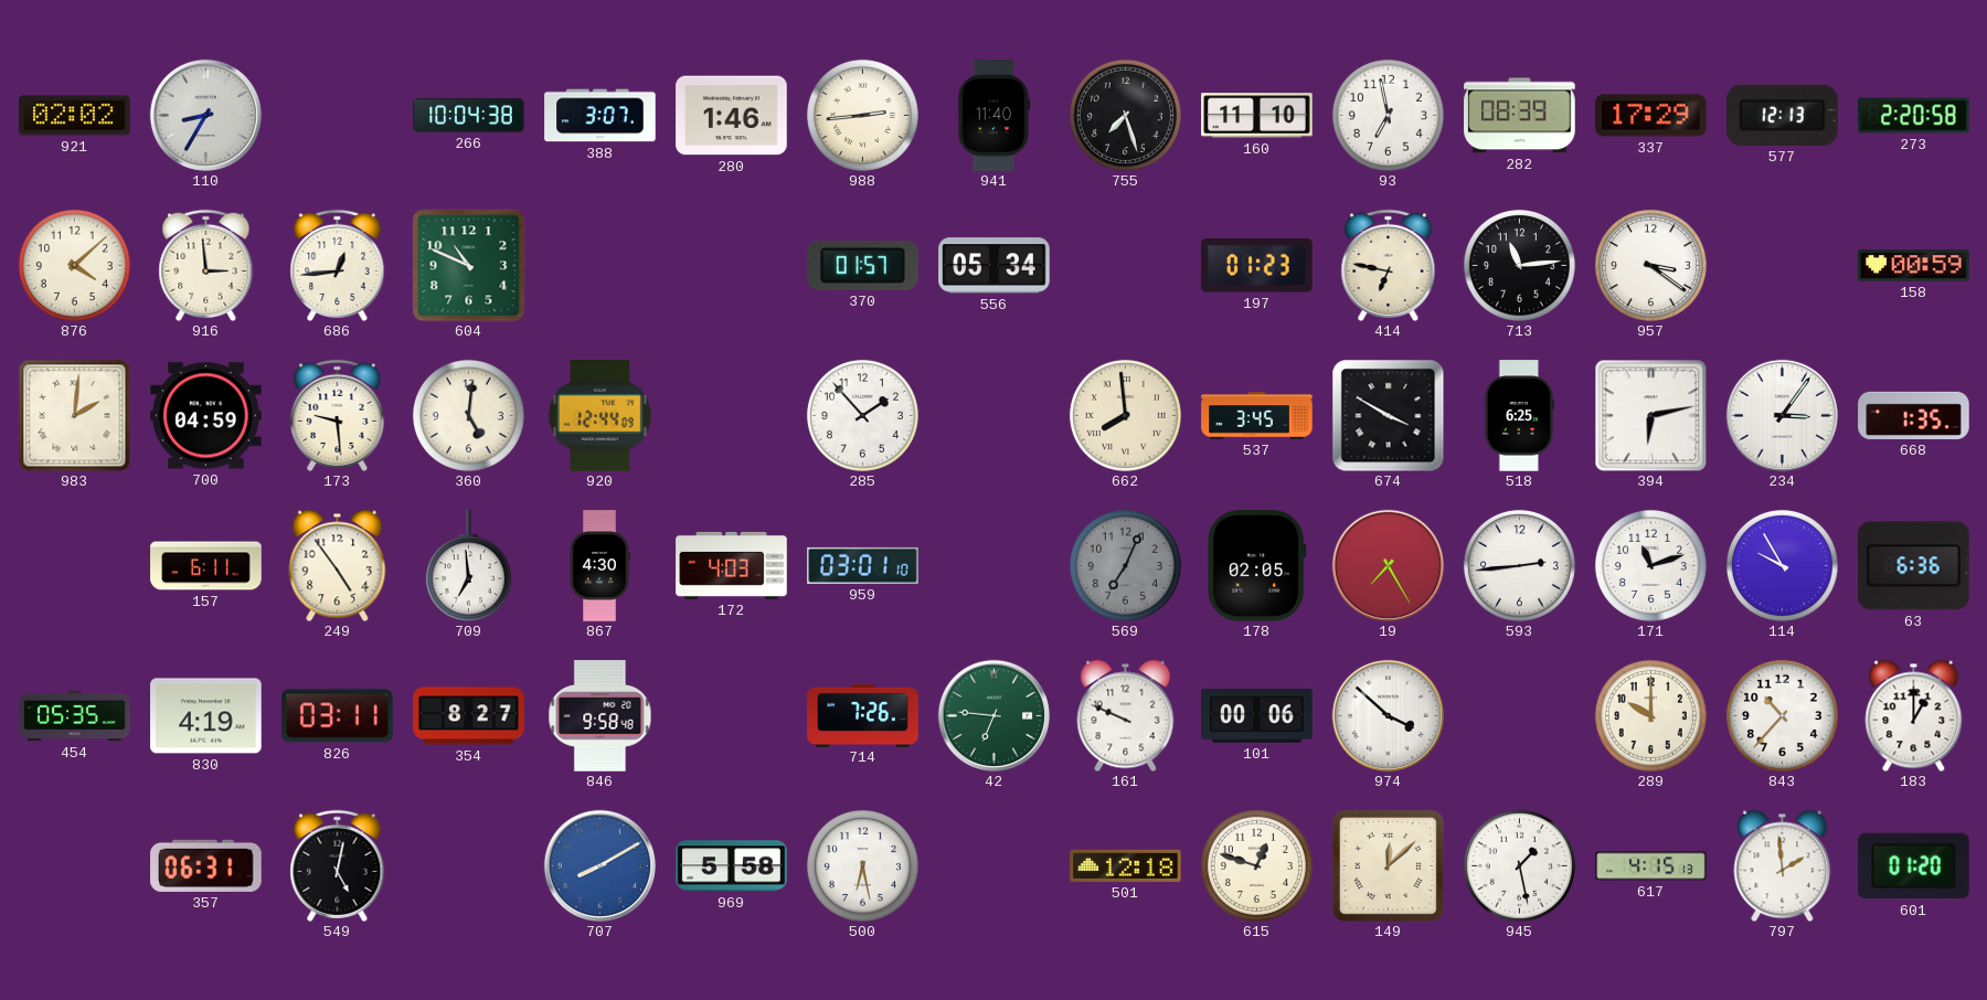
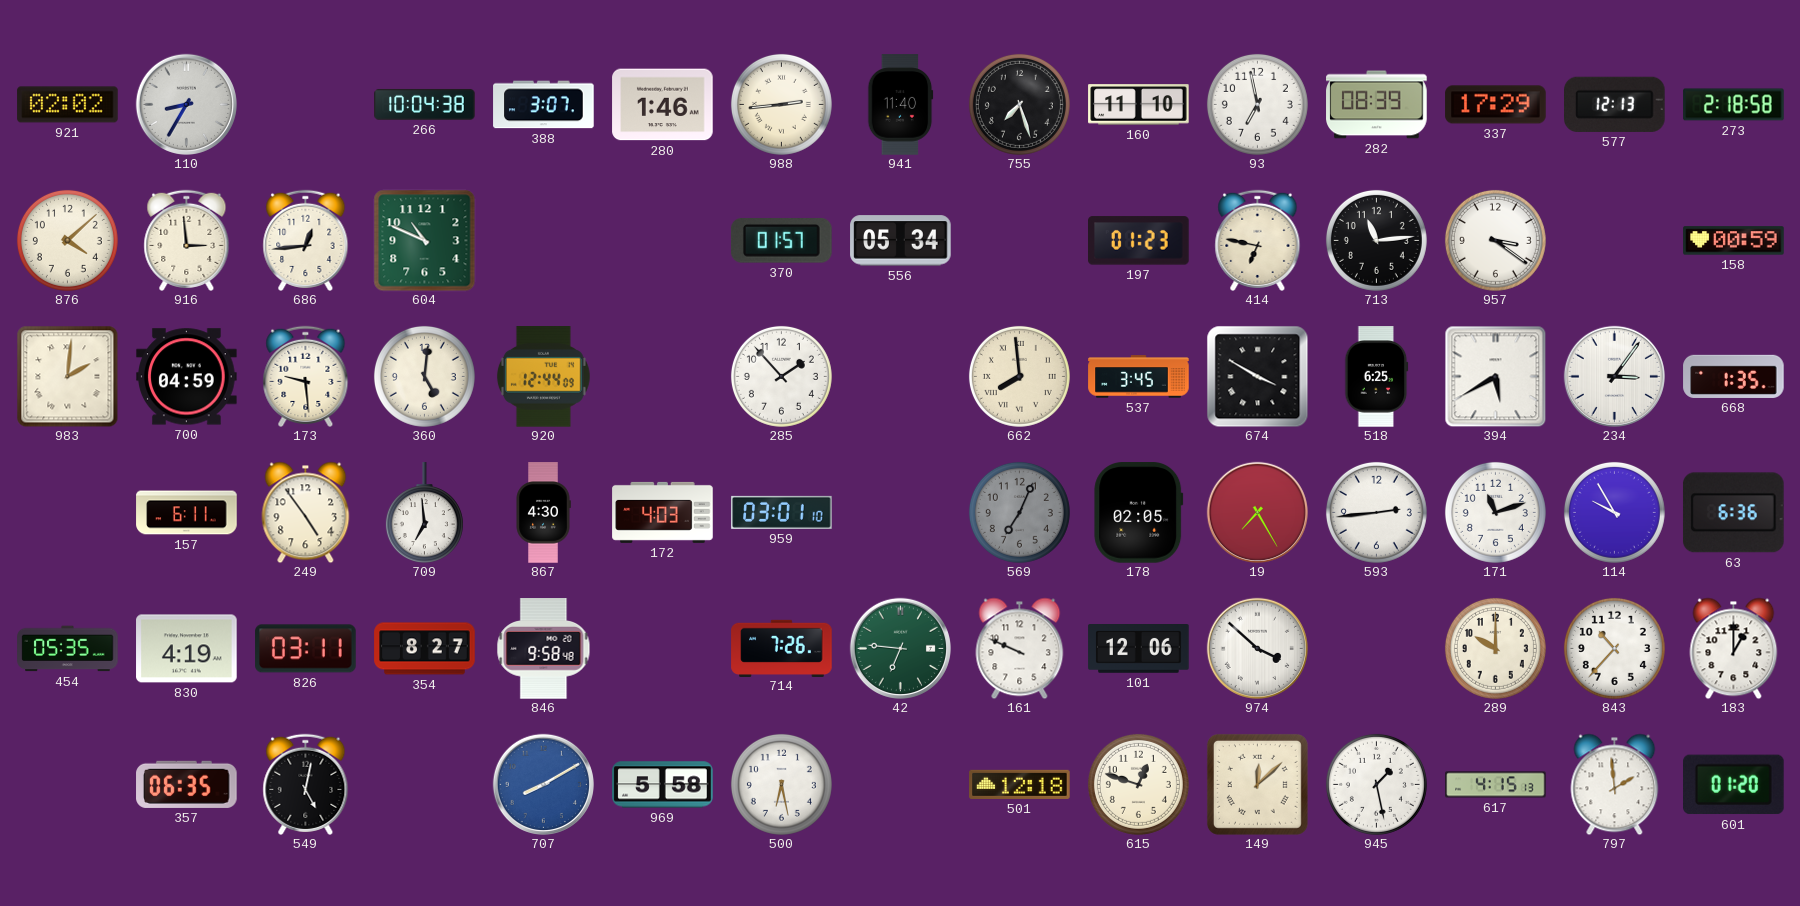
273: 2:20 -> 2:18 (1734, 105)
394: 6:13 -> 5:40 (1495, 376)
101: 00:06 -> 12:06 (1139, 649)
357: 06:31 -> 06:35 (187, 784)
